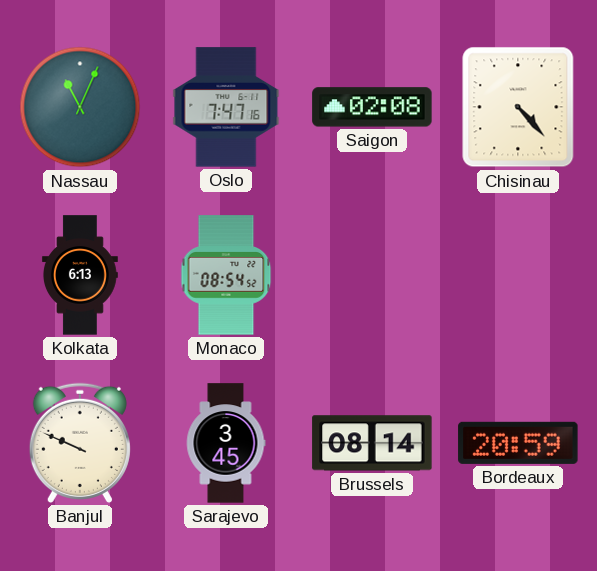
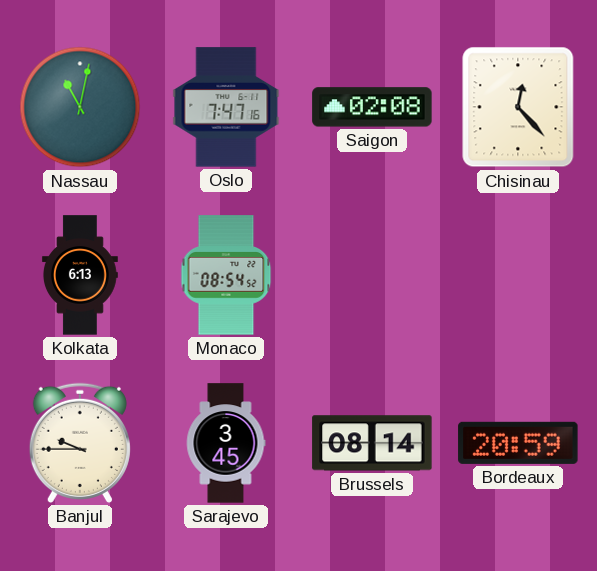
Nassau: 11:04 -> 11:02 (80, 107)
Chisinau: 4:23 -> 12:23 (518, 107)
Banjul: 9:49 -> 9:45 (80, 443)
